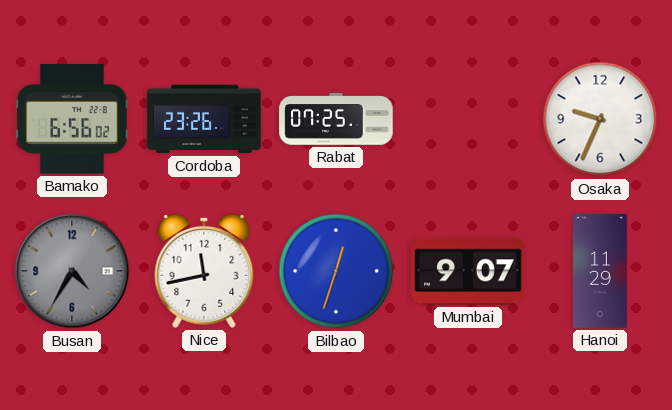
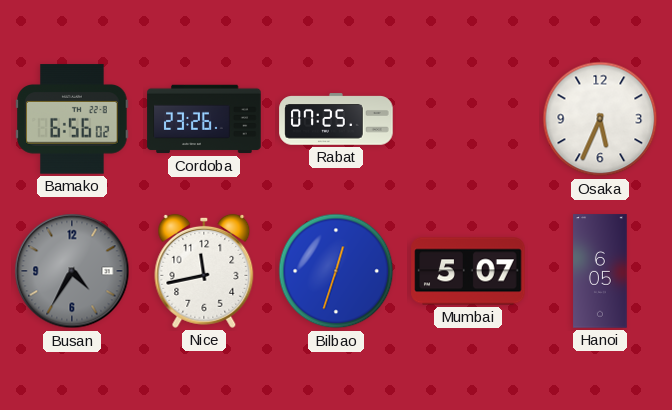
Osaka: 9:34 -> 5:34 (600, 119)
Mumbai: 9:07 -> 5:07 (468, 271)
Hanoi: 11:29 -> 6:05 (600, 271)
